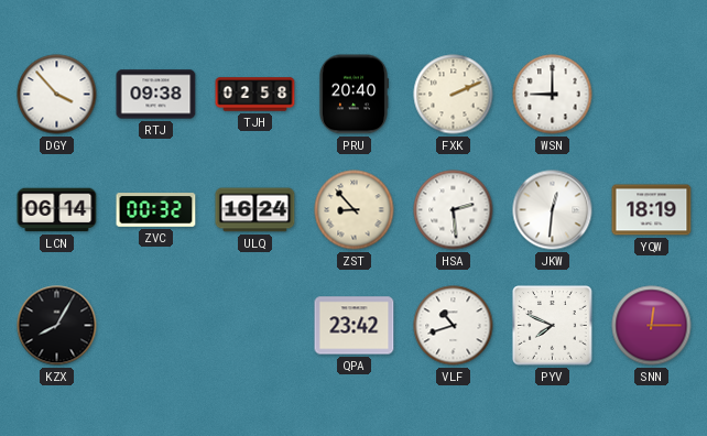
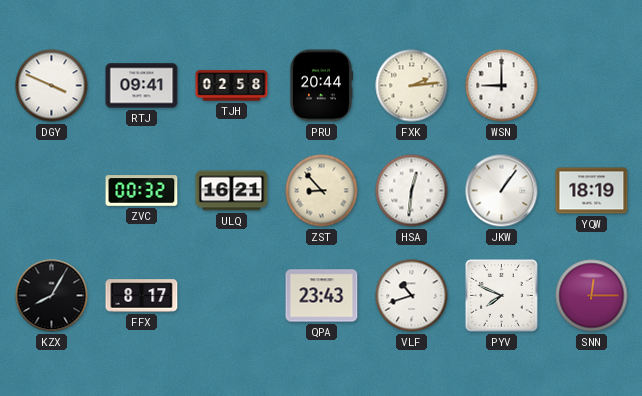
DGY: 3:53 -> 3:49 (52, 86)
RTJ: 09:38 -> 09:41 (142, 86)
PRU: 20:40 -> 20:44 (320, 86)
FXK: 2:11 -> 2:14 (412, 86)
LCN: 06:14 -> none (57, 210)
ULQ: 16:24 -> 16:21 (232, 191)
HSA: 2:29 -> 12:31 (412, 191)
JKW: 12:31 -> 1:06 (502, 191)
FFX: none -> 8:17 (142, 296)
QPA: 23:42 -> 23:43 (322, 296)
